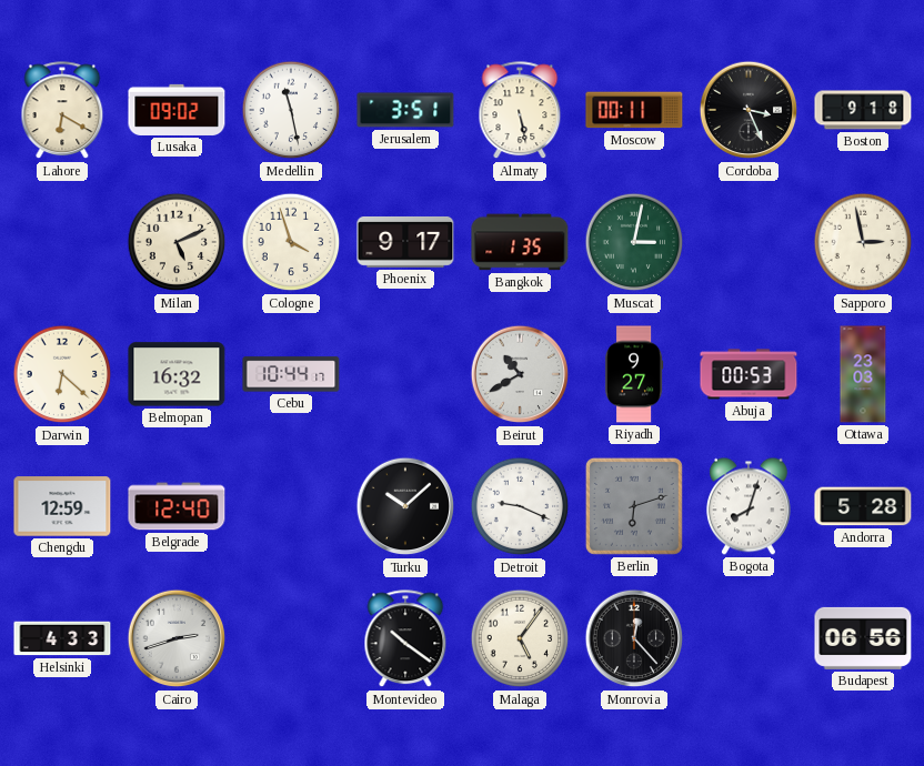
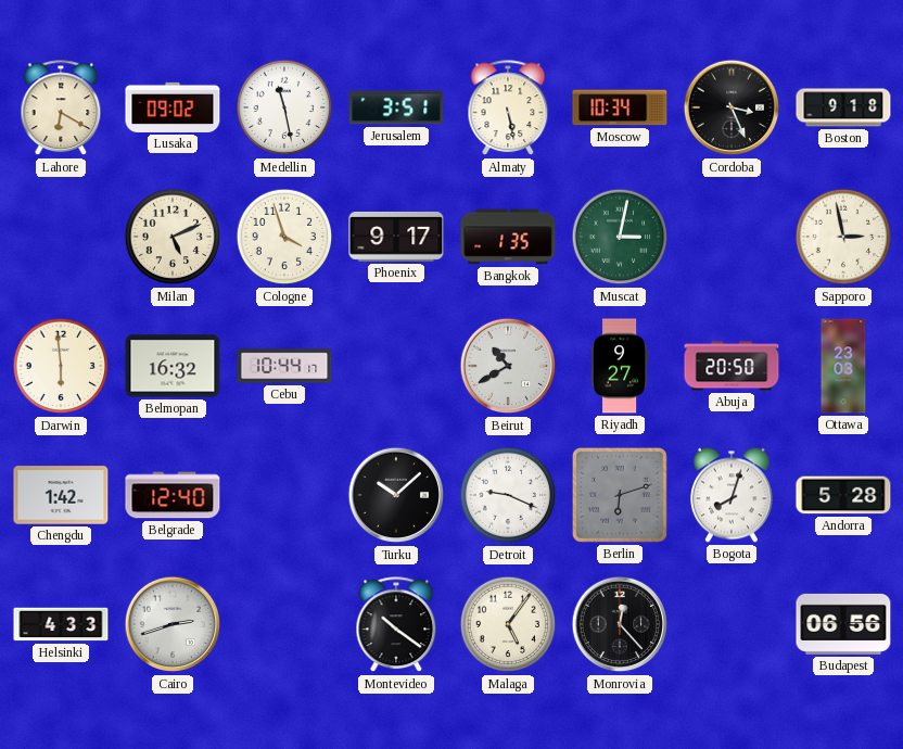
Moscow: 00:11 -> 10:34 (620, 107)
Darwin: 6:22 -> 5:59 (61, 366)
Abuja: 00:53 -> 20:50 (732, 366)
Chengdu: 12:59 -> 1:42 (61, 495)
